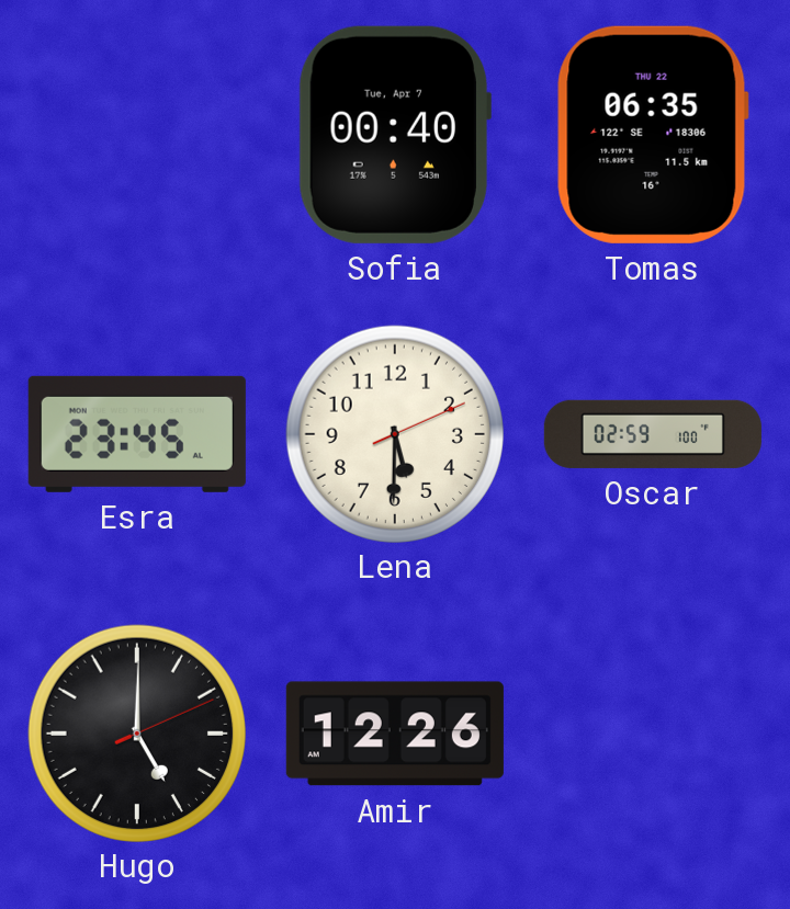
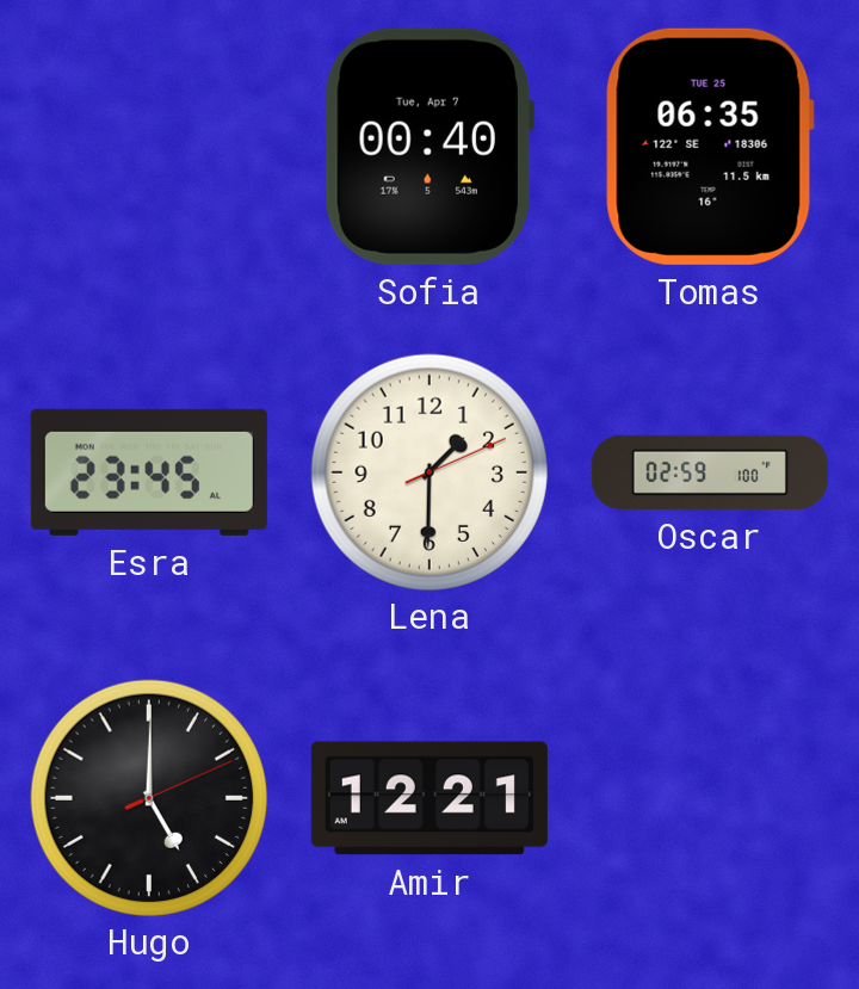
Tomas date: THU 22 -> TUE 25 (710, 147)
Lena: 5:30 -> 1:30 (428, 471)
Amir: 12:26 -> 12:21 (429, 798)
